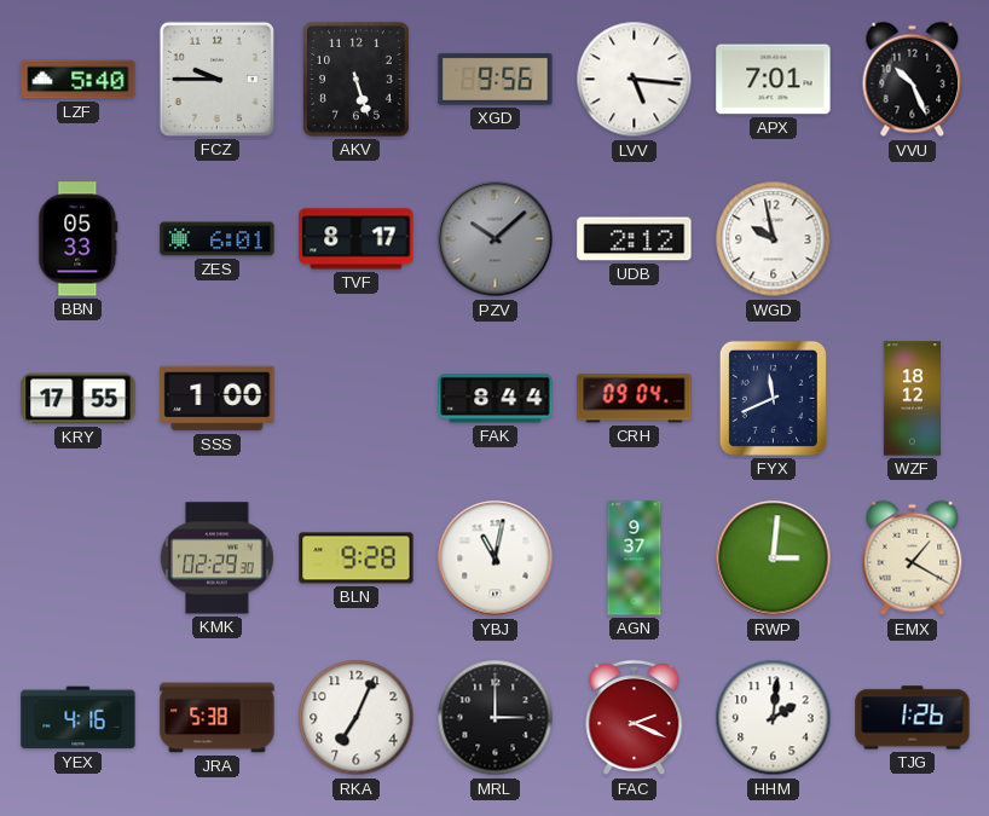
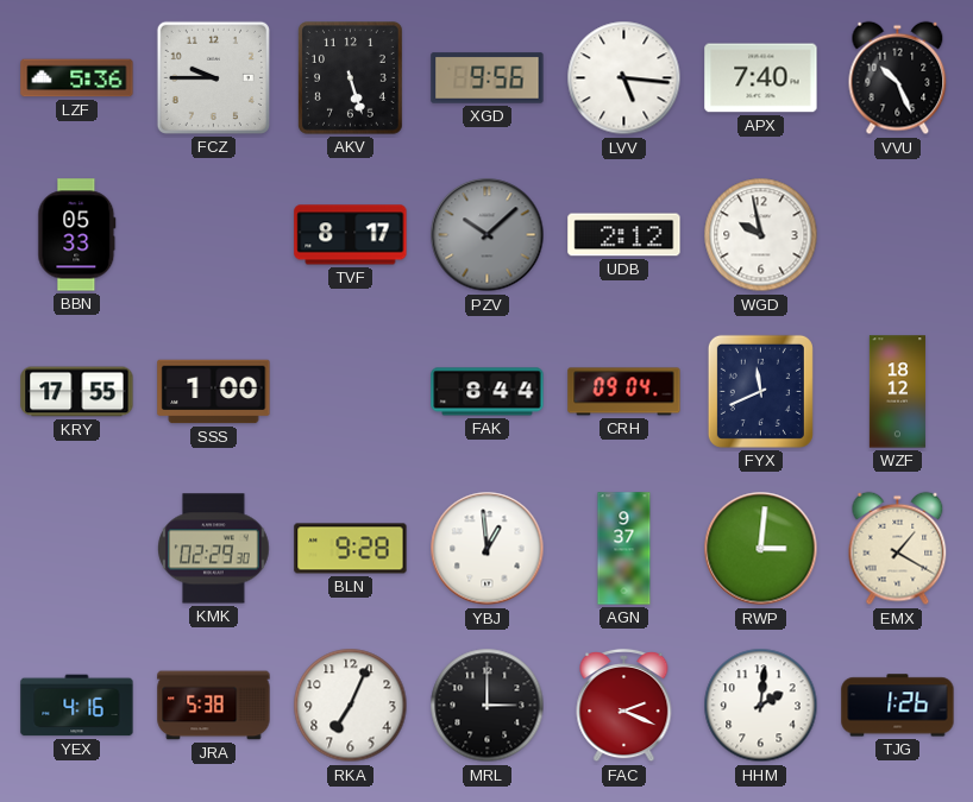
LZF: 5:40 -> 5:36 (77, 78)
APX: 7:01 -> 7:40 (761, 78)
ZES: 6:01 -> none (218, 239)
YBJ: 11:02 -> 12:59 (488, 549)
